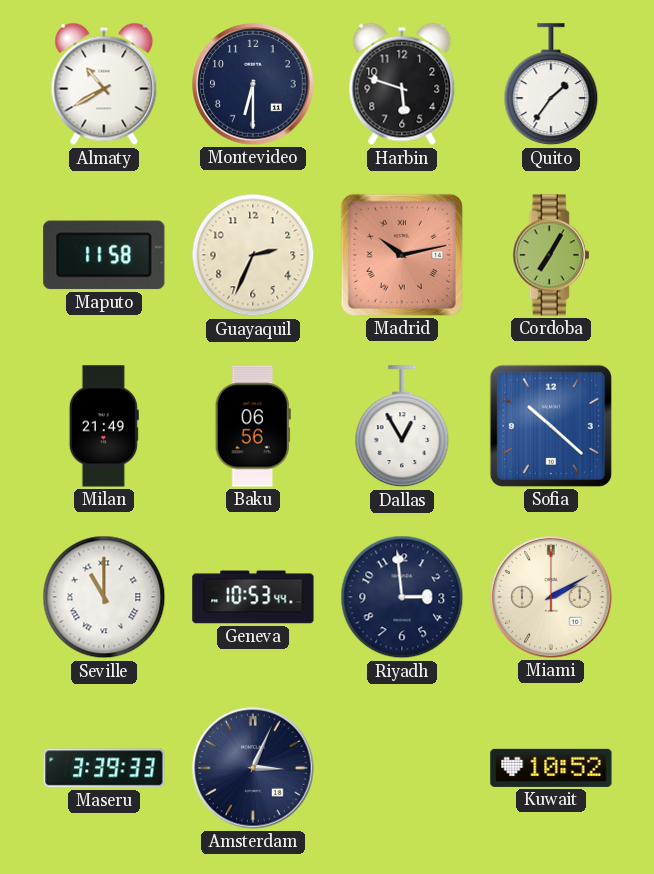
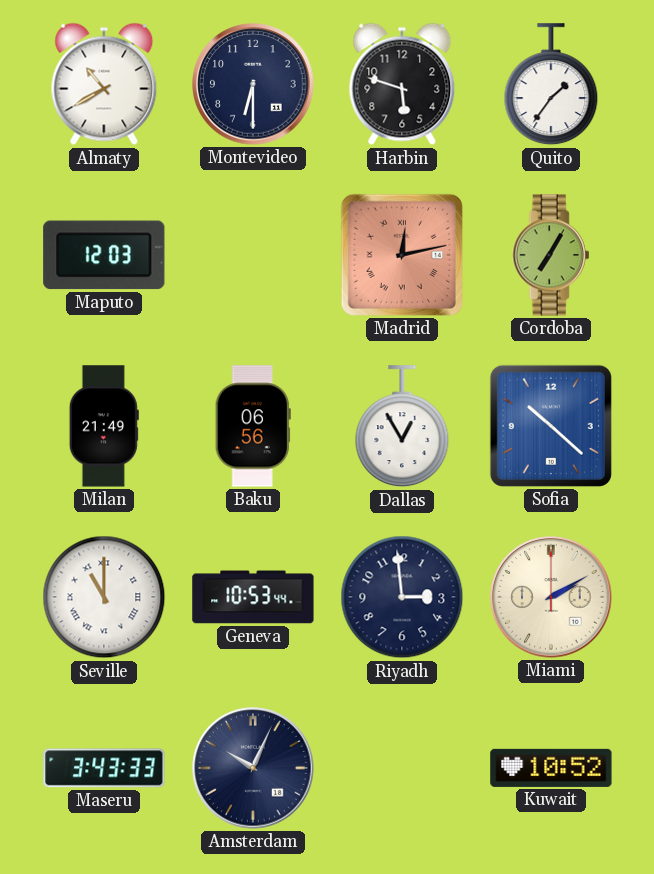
Maputo: 11:58 -> 12:03 (104, 255)
Guayaquil: 2:34 -> none (253, 255)
Madrid: 10:13 -> 12:13 (402, 255)
Maseru: 3:39 -> 3:43 (104, 768)
Amsterdam: 3:04 -> 10:04 (253, 768)
